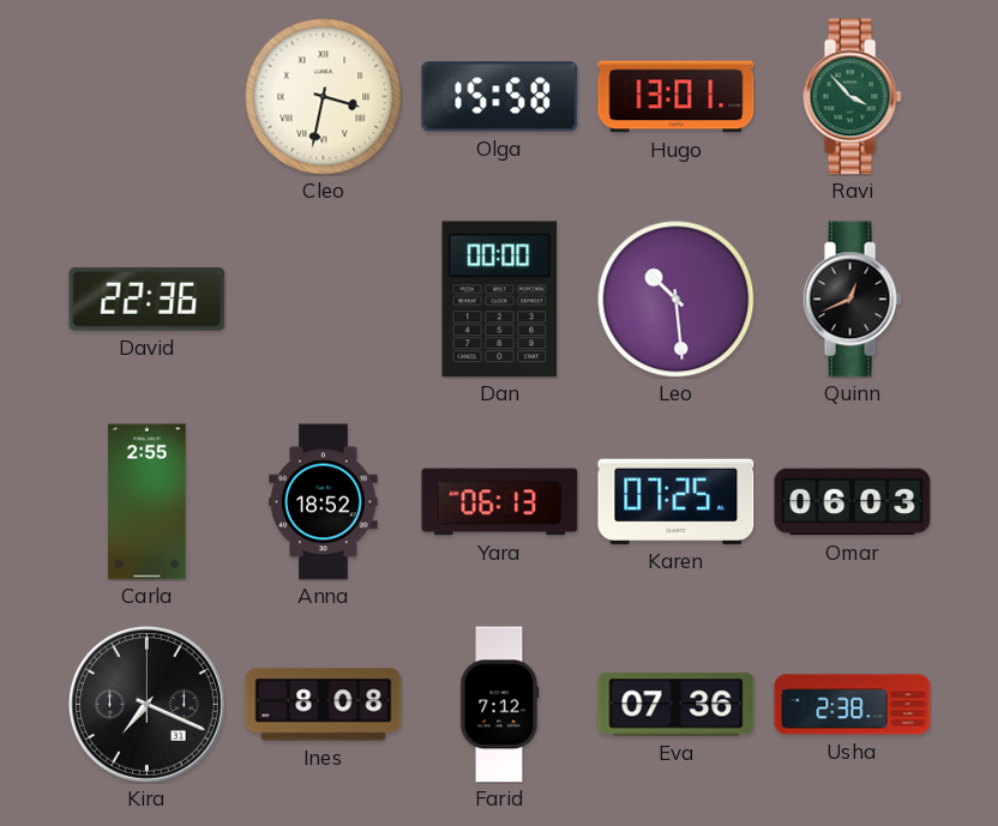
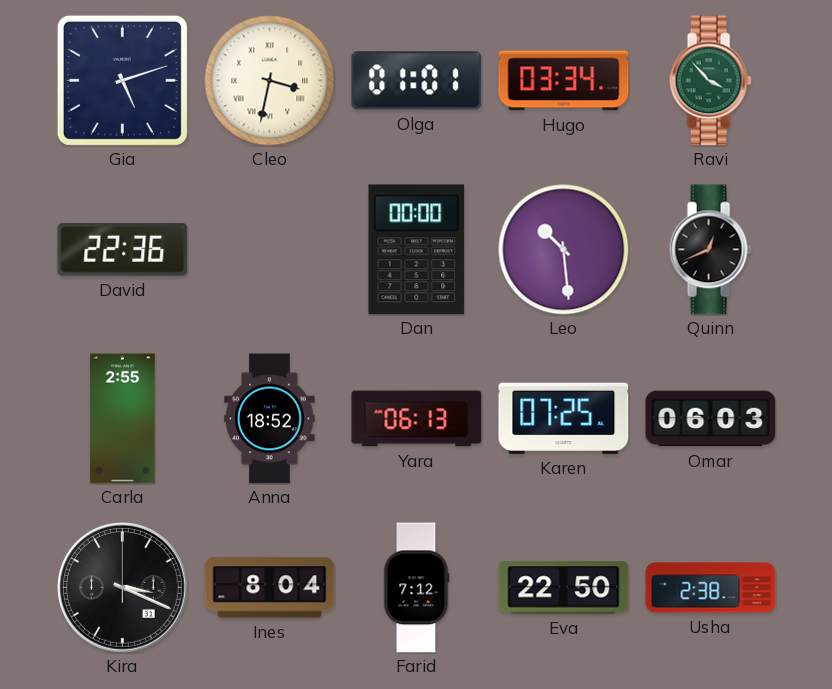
Gia: none -> 5:12 (122, 80)
Olga: 15:58 -> 01:01 (417, 81)
Hugo: 13:01 -> 03:34 (564, 81)
Kira: 7:19 -> 3:19 (123, 588)
Ines: 8:08 -> 8:04 (270, 588)
Eva: 07:36 -> 22:50 (564, 588)
